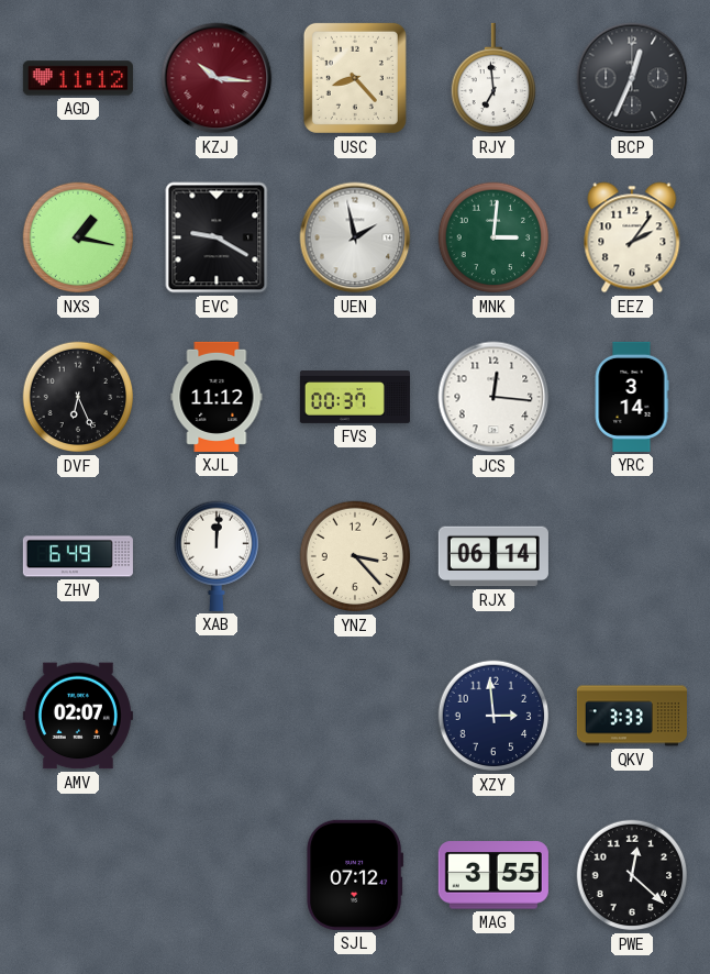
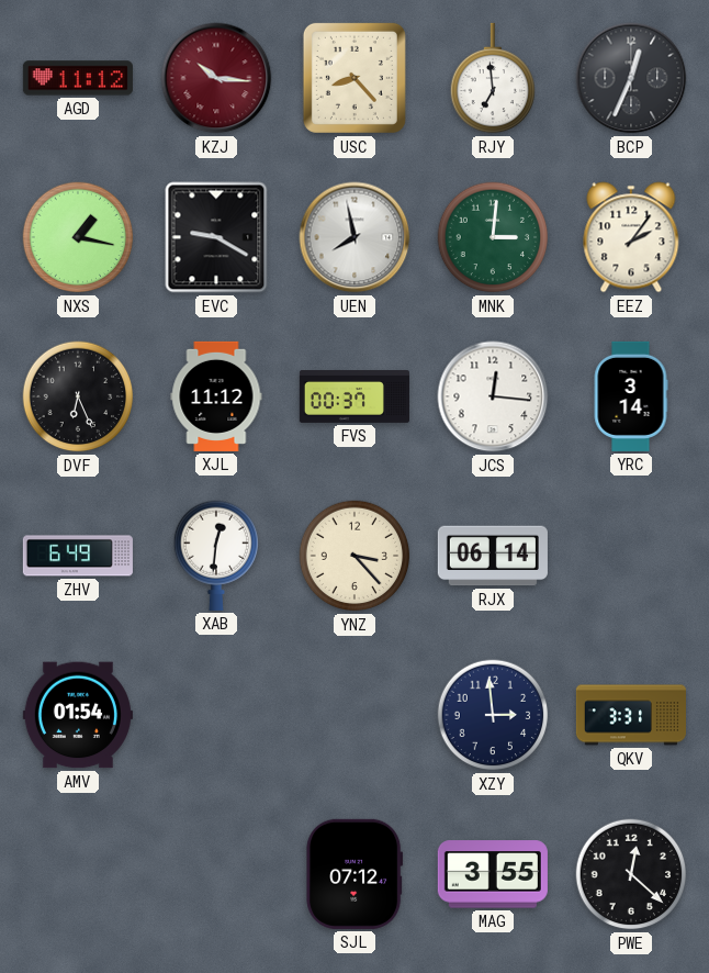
UEN: 1:58 -> 7:58 (354, 237)
XAB: 12:01 -> 12:31 (215, 556)
AMV: 02:07 -> 01:54 (78, 715)
QKV: 3:33 -> 3:31 (631, 715)
